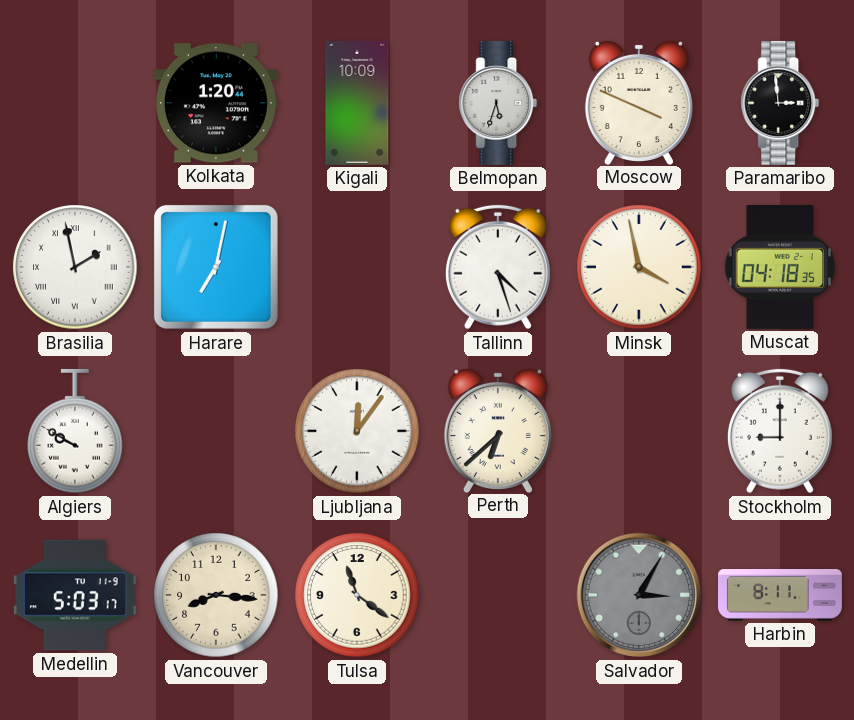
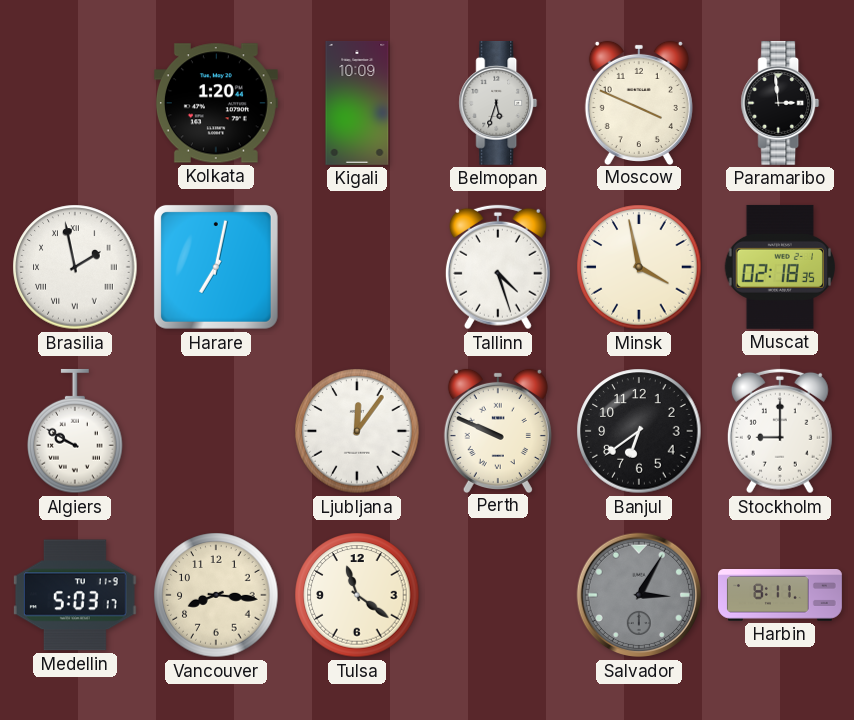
Muscat: 04:18 -> 02:18 (780, 267)
Perth: 6:38 -> 9:49 (498, 430)
Banjul: none -> 6:39 (639, 431)
